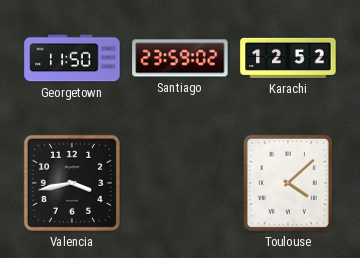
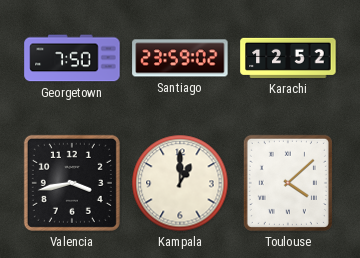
Georgetown: 11:50 -> 7:50 (72, 58)
Kampala: none -> 1:00 (180, 183)
